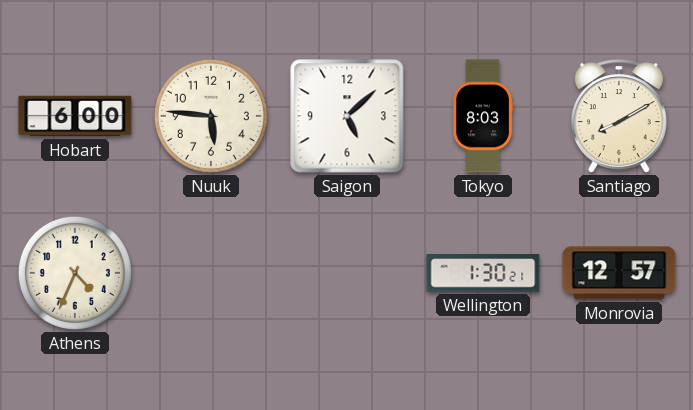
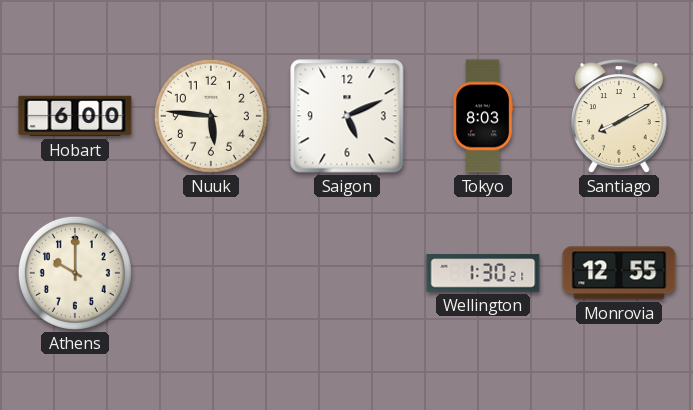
Saigon: 5:08 -> 5:11 (347, 116)
Athens: 4:34 -> 10:00 (75, 273)
Monrovia: 12:57 -> 12:55 (619, 273)
